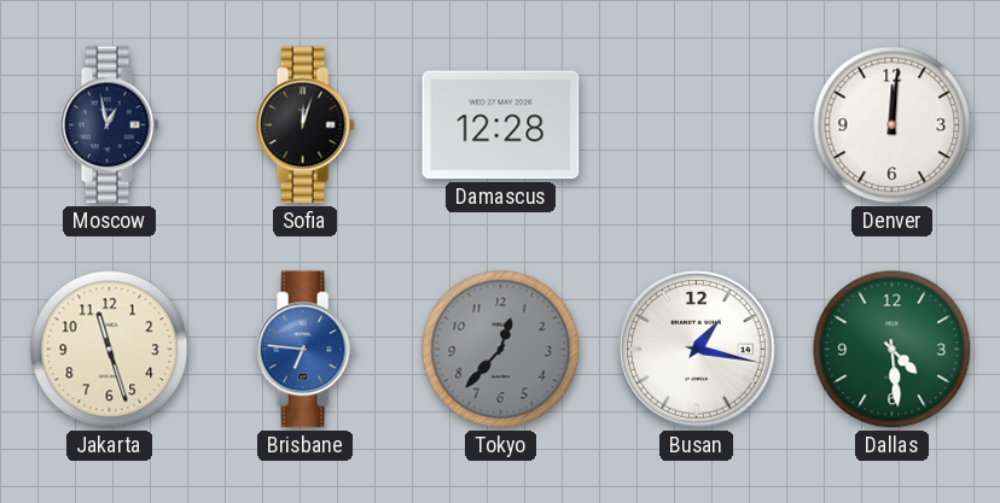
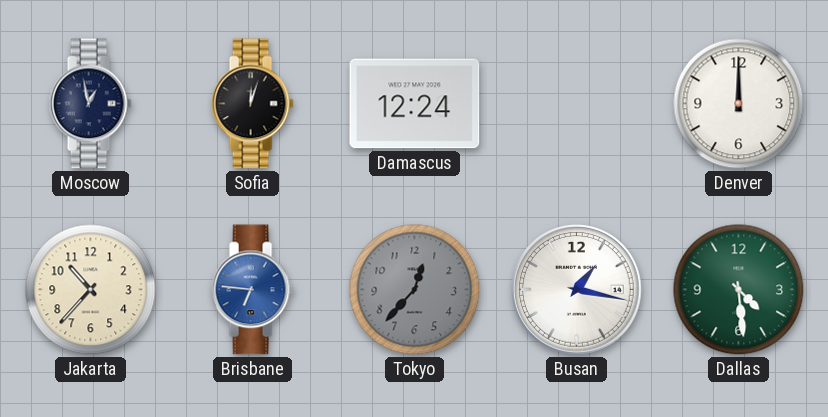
Damascus: 12:28 -> 12:24 (415, 104)
Denver: 12:01 -> 12:00 (739, 104)
Jakarta: 11:27 -> 10:37 (91, 290)
